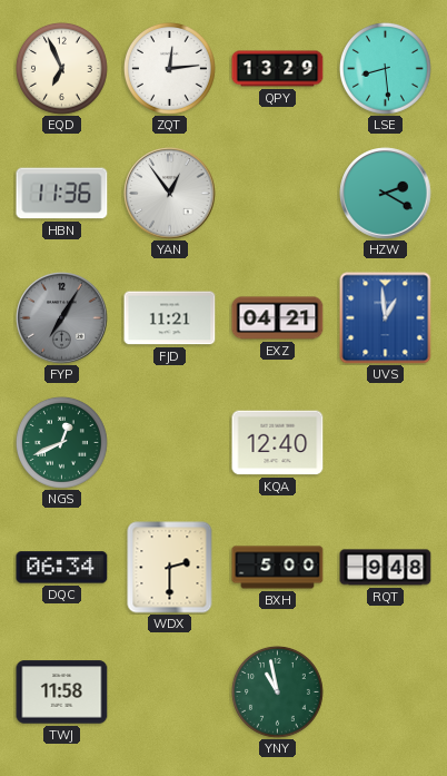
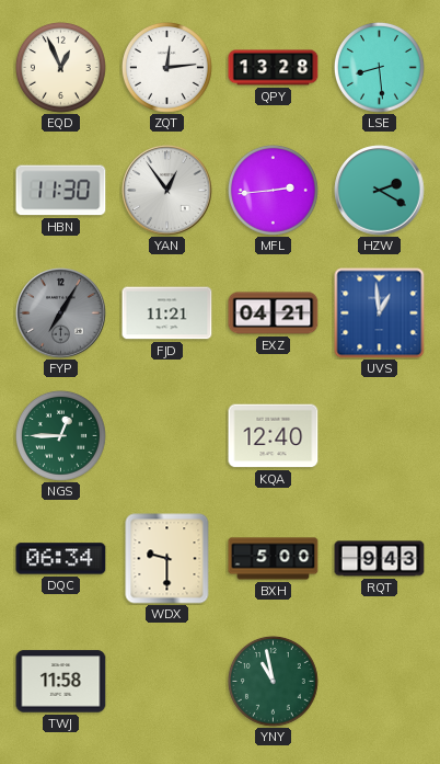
EQD: 6:56 -> 12:56 (61, 68)
QPY: 13:29 -> 13:28 (274, 68)
HBN: 11:36 -> 11:30 (61, 191)
MFL: none -> 2:44 (274, 191)
NGS: 12:41 -> 12:45 (61, 436)
WDX: 2:30 -> 9:30 (167, 559)
RQT: 9:48 -> 9:43 (380, 559)
